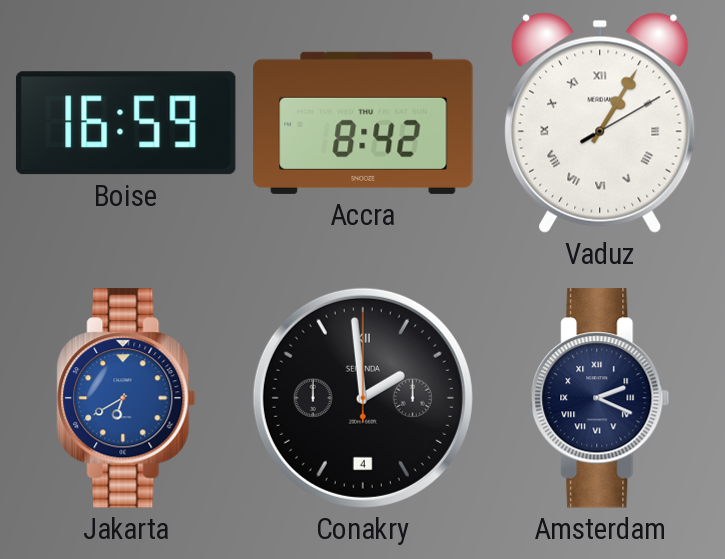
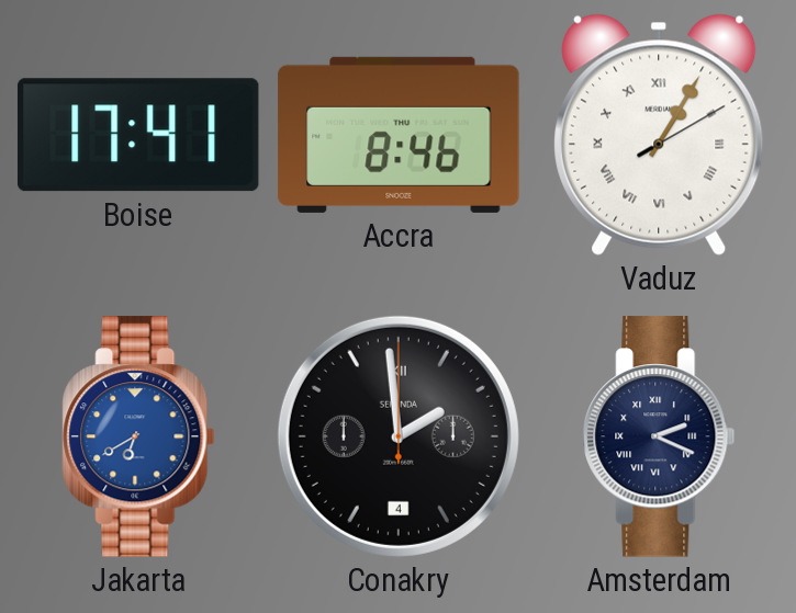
Boise: 16:59 -> 17:41 (138, 135)
Accra: 8:42 -> 8:46 (399, 135)
